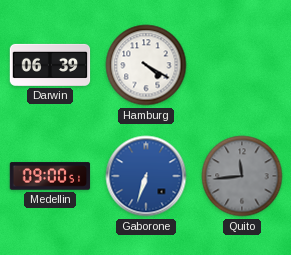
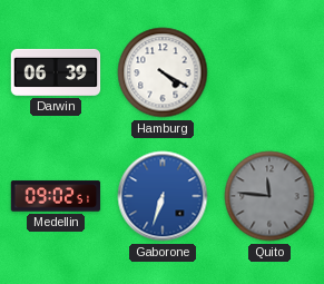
Medellin: 09:00 -> 09:02 (56, 196)
Quito: 11:44 -> 11:46 (269, 196)
